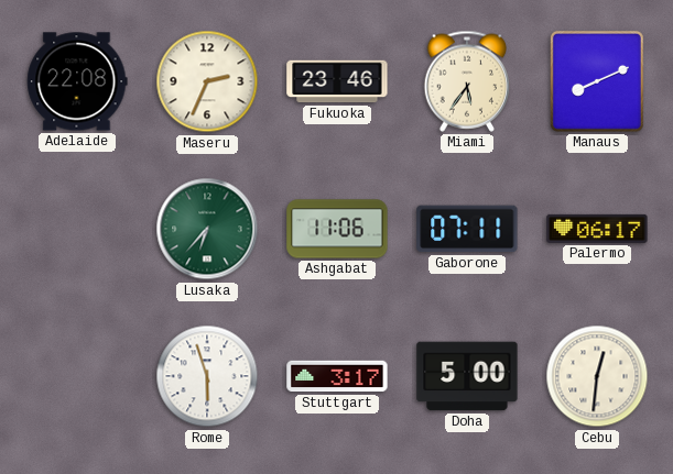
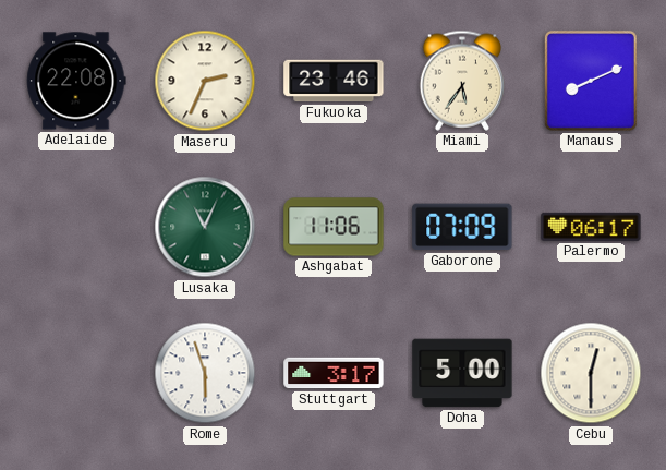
Lusaka: 6:37 -> 11:04 (205, 227)
Gaborone: 07:11 -> 07:09 (462, 227)
Cebu: 12:31 -> 12:30 (591, 373)
